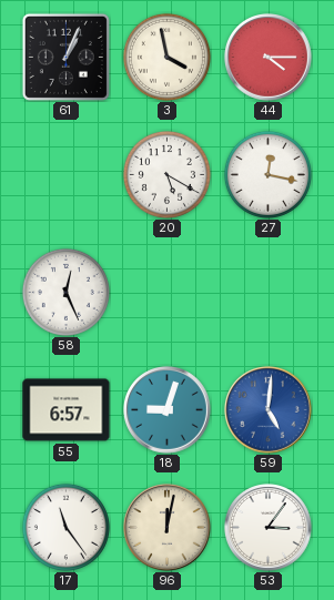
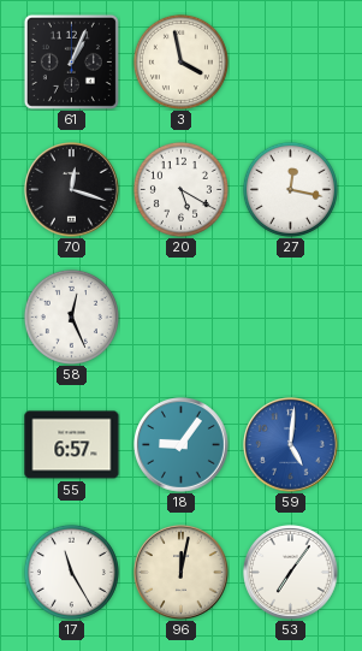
44: 4:15 -> none (269, 58)
70: none -> 12:18 (72, 190)
18: 9:03 -> 9:06 (182, 445)
17: 11:24 -> 11:25 (71, 572)
53: 3:06 -> 7:06 (291, 573)
